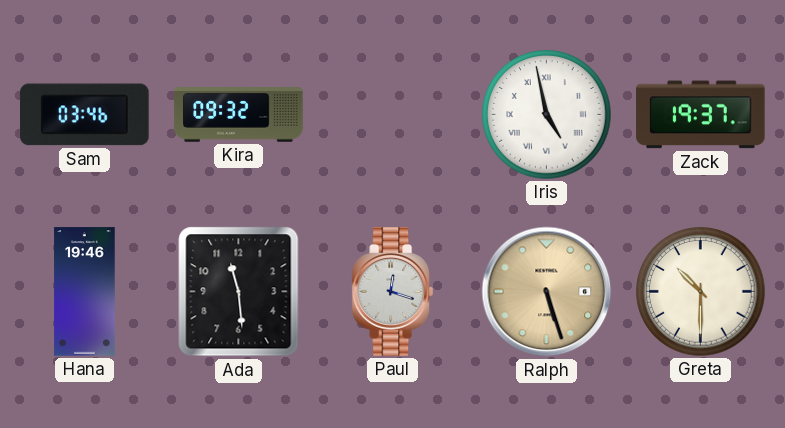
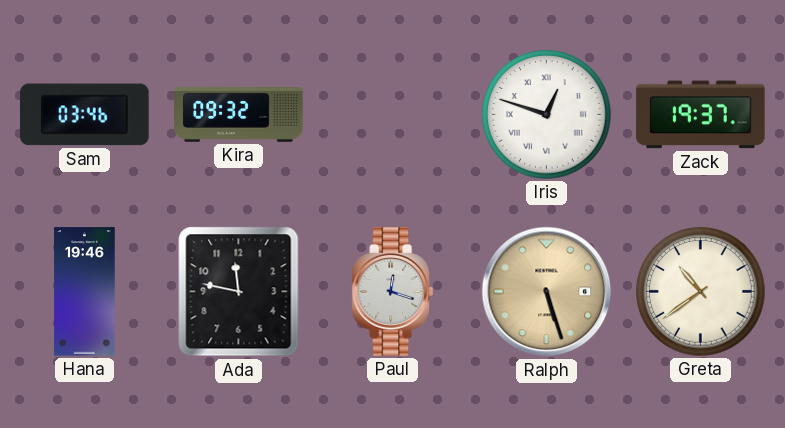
Iris: 4:58 -> 12:48 (547, 115)
Ada: 11:29 -> 11:47 (239, 292)
Greta: 10:30 -> 10:39 (701, 292)
